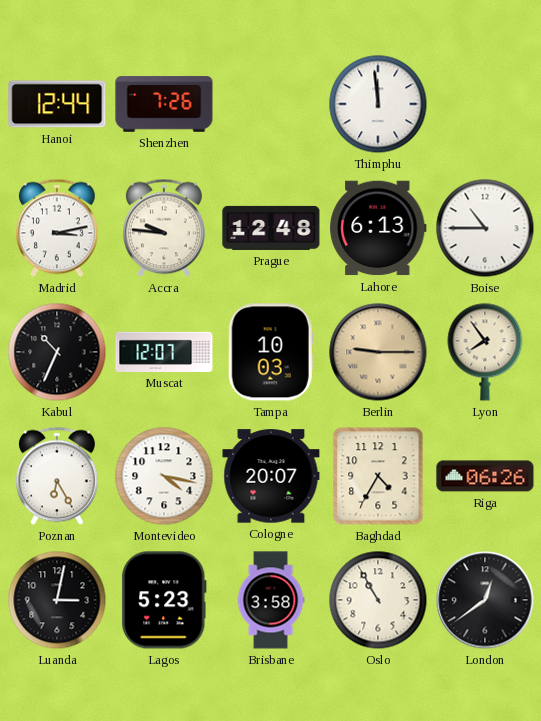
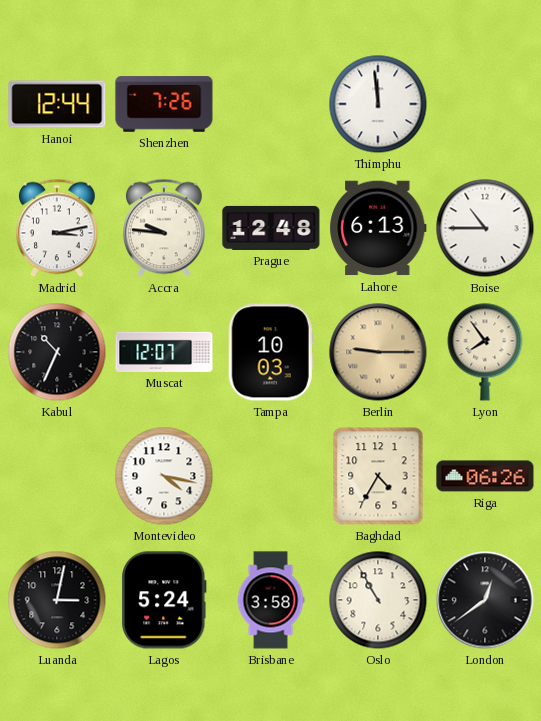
Poznan: 6:25 -> none (58, 476)
Cologne: 20:07 -> none (271, 476)
Lagos: 5:23 -> 5:24 (164, 600)
